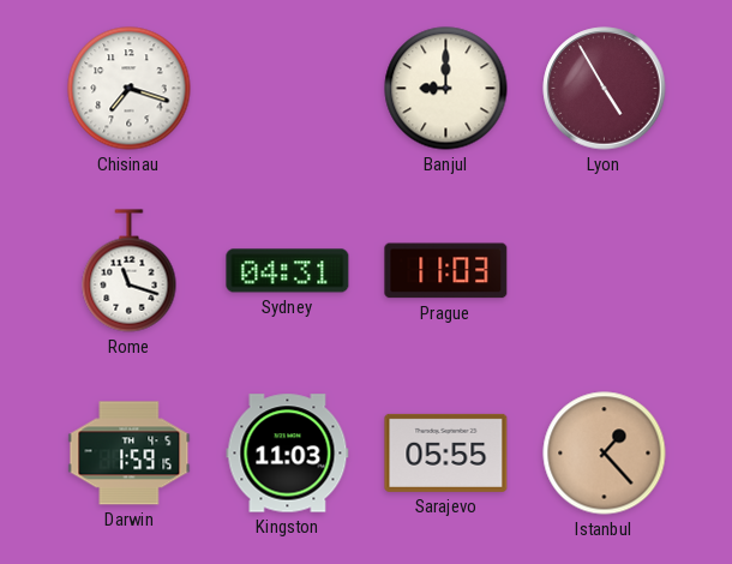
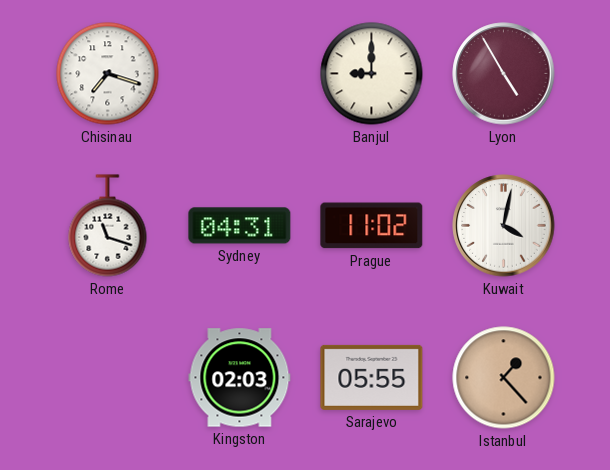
Prague: 11:03 -> 11:02 (372, 226)
Kuwait: none -> 4:02 (504, 226)
Darwin: 1:59 -> none (130, 454)
Kingston: 11:03 -> 02:03 (240, 378)
